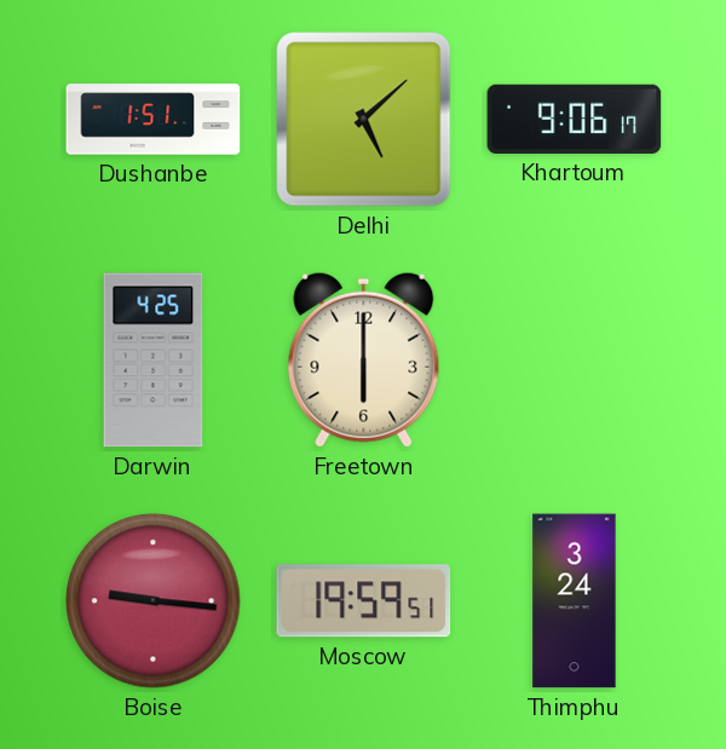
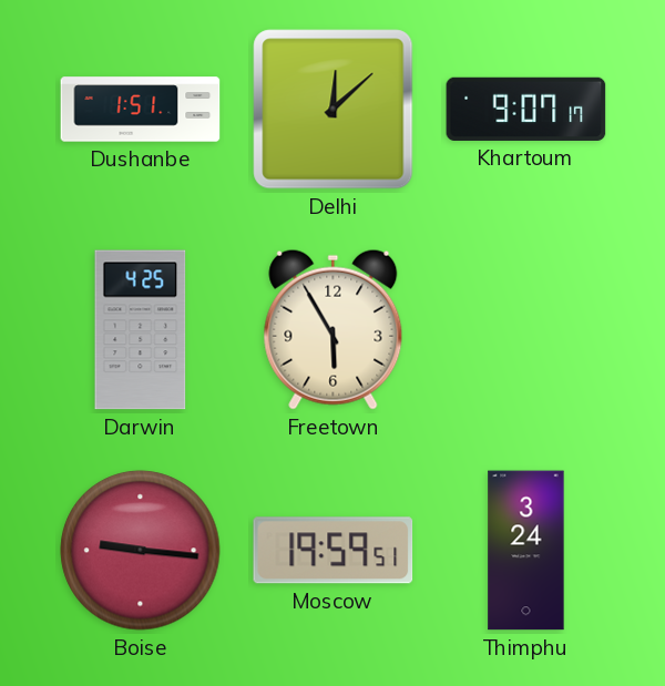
Delhi: 5:08 -> 12:08 (334, 110)
Khartoum: 9:06 -> 9:07 (526, 109)
Freetown: 6:00 -> 5:55 (334, 329)
